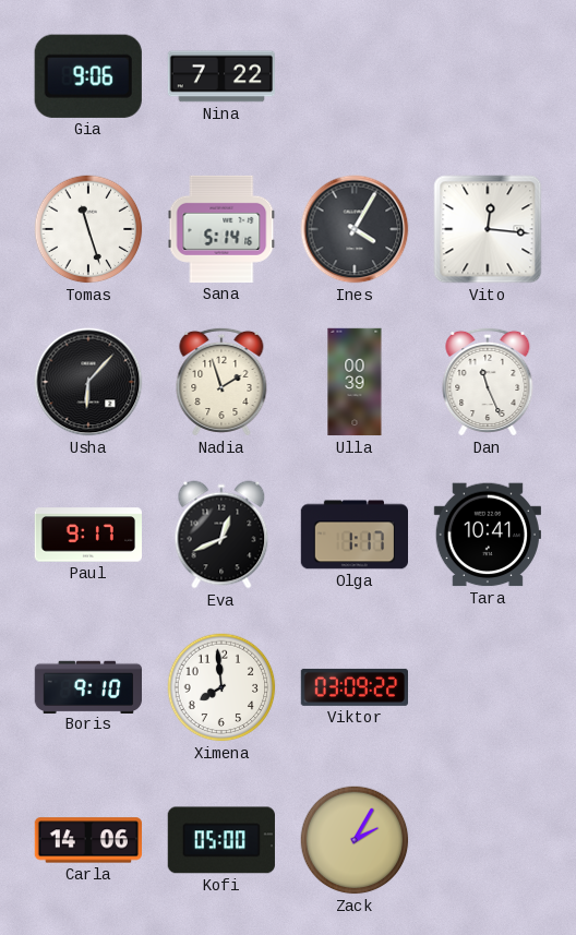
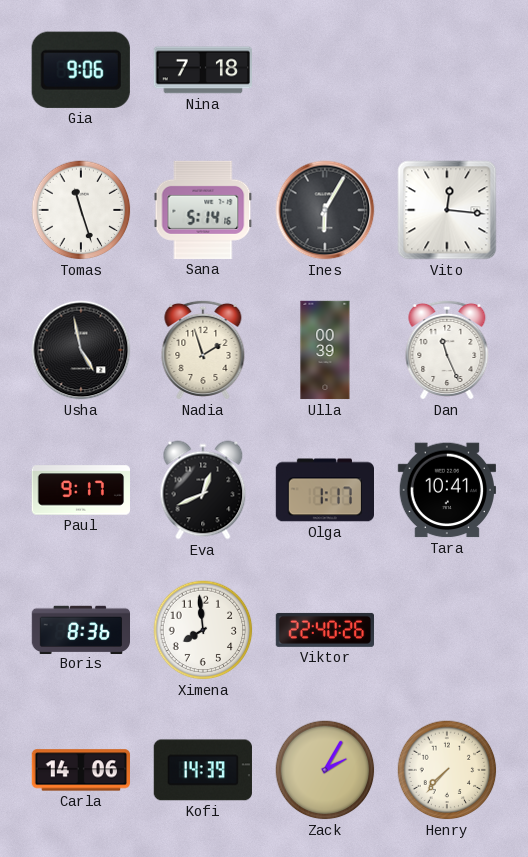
Nina: 7:22 -> 7:18 (203, 70)
Ines: 4:05 -> 6:05 (325, 210)
Usha: 6:07 -> 4:58 (81, 350)
Boris: 9:10 -> 8:36 (80, 629)
Viktor: 03:09 -> 22:40 (324, 630)
Kofi: 05:00 -> 14:39 (203, 770)
Henry: none -> 7:37 (447, 770)
